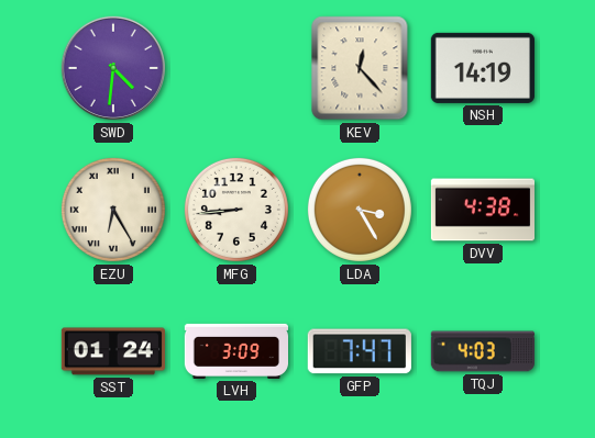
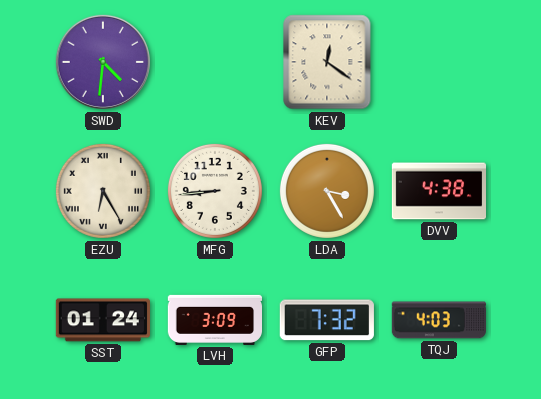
KEV: 12:23 -> 12:21 (327, 62)
NSH: 14:19 -> none (483, 68)
GFP: 7:47 -> 7:32 (327, 320)
